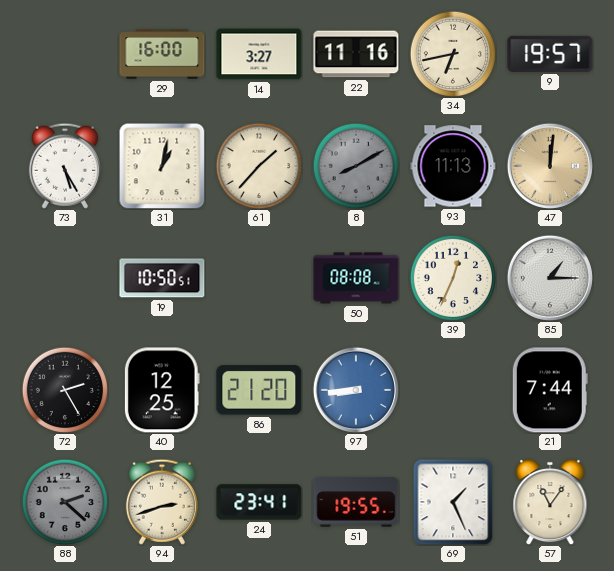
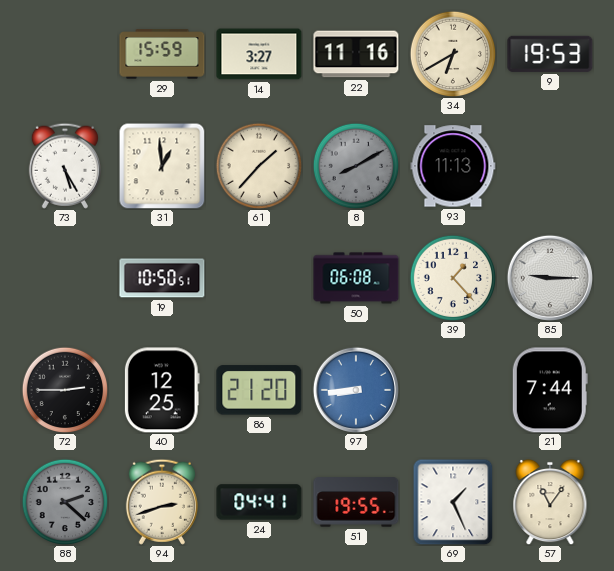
29: 16:00 -> 15:59 (162, 54)
34: 6:43 -> 6:40 (453, 54)
9: 19:57 -> 19:53 (550, 54)
31: 1:02 -> 12:59 (162, 166)
47: 12:01 -> none (550, 166)
50: 08:08 -> 06:08 (356, 278)
39: 12:34 -> 1:23 (453, 278)
85: 1:15 -> 9:15 (550, 278)
72: 2:25 -> 2:45 (65, 390)
24: 23:41 -> 04:41 (259, 502)
